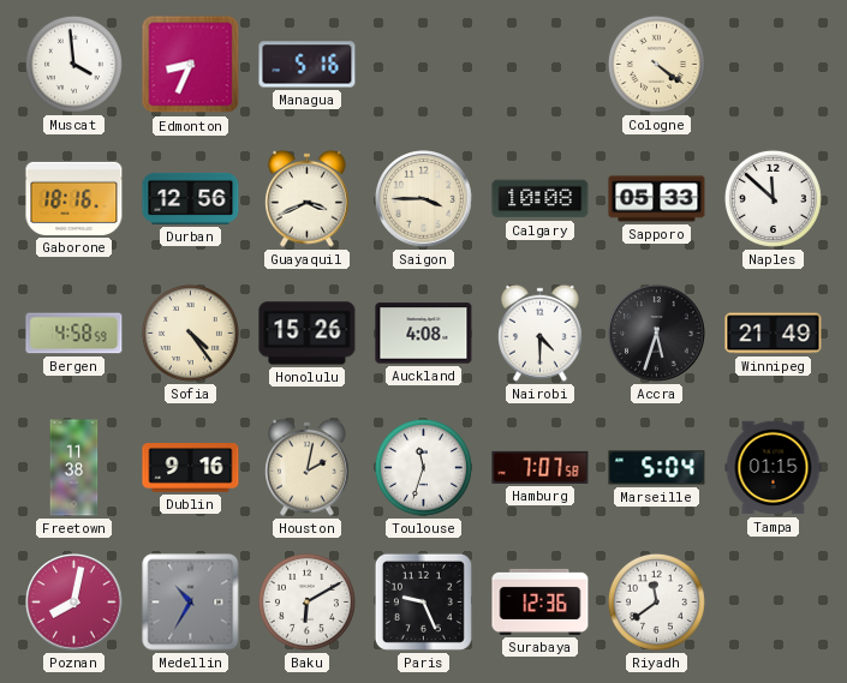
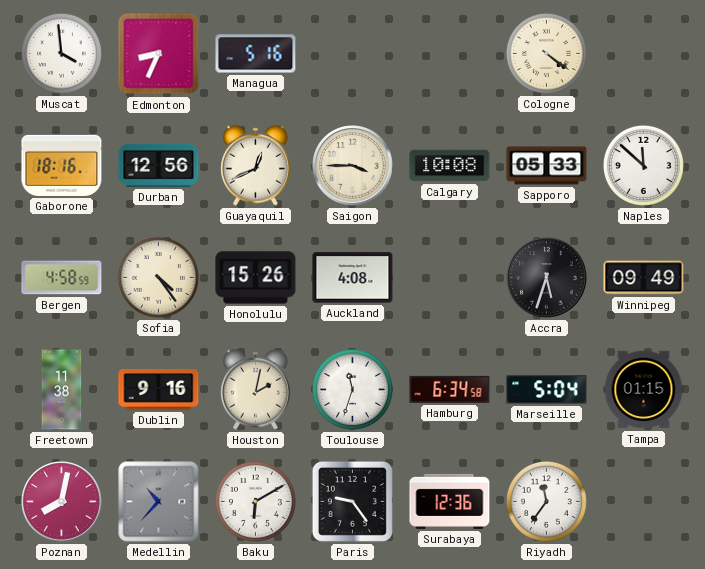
Guayaquil: 3:41 -> 12:41 (256, 165)
Nairobi: 4:30 -> none (541, 332)
Winnipeg: 21:49 -> 09:49 (644, 278)
Hamburg: 7:07 -> 6:34 (450, 389)
Medellin: 10:35 -> 10:37 (159, 502)
Paris: 9:26 -> 9:24 (352, 501)
Riyadh: 11:39 -> 11:36 (546, 501)
